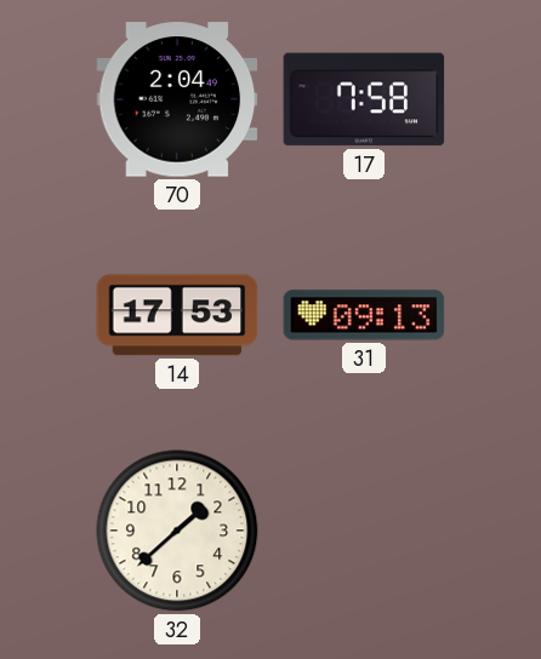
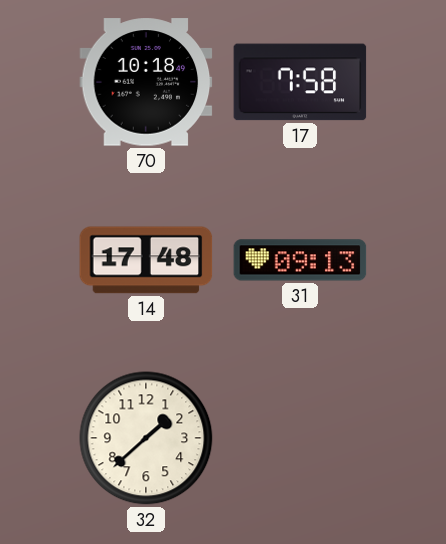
70: 2:04 -> 10:18 (146, 82)
14: 17:53 -> 17:48 (146, 260)
